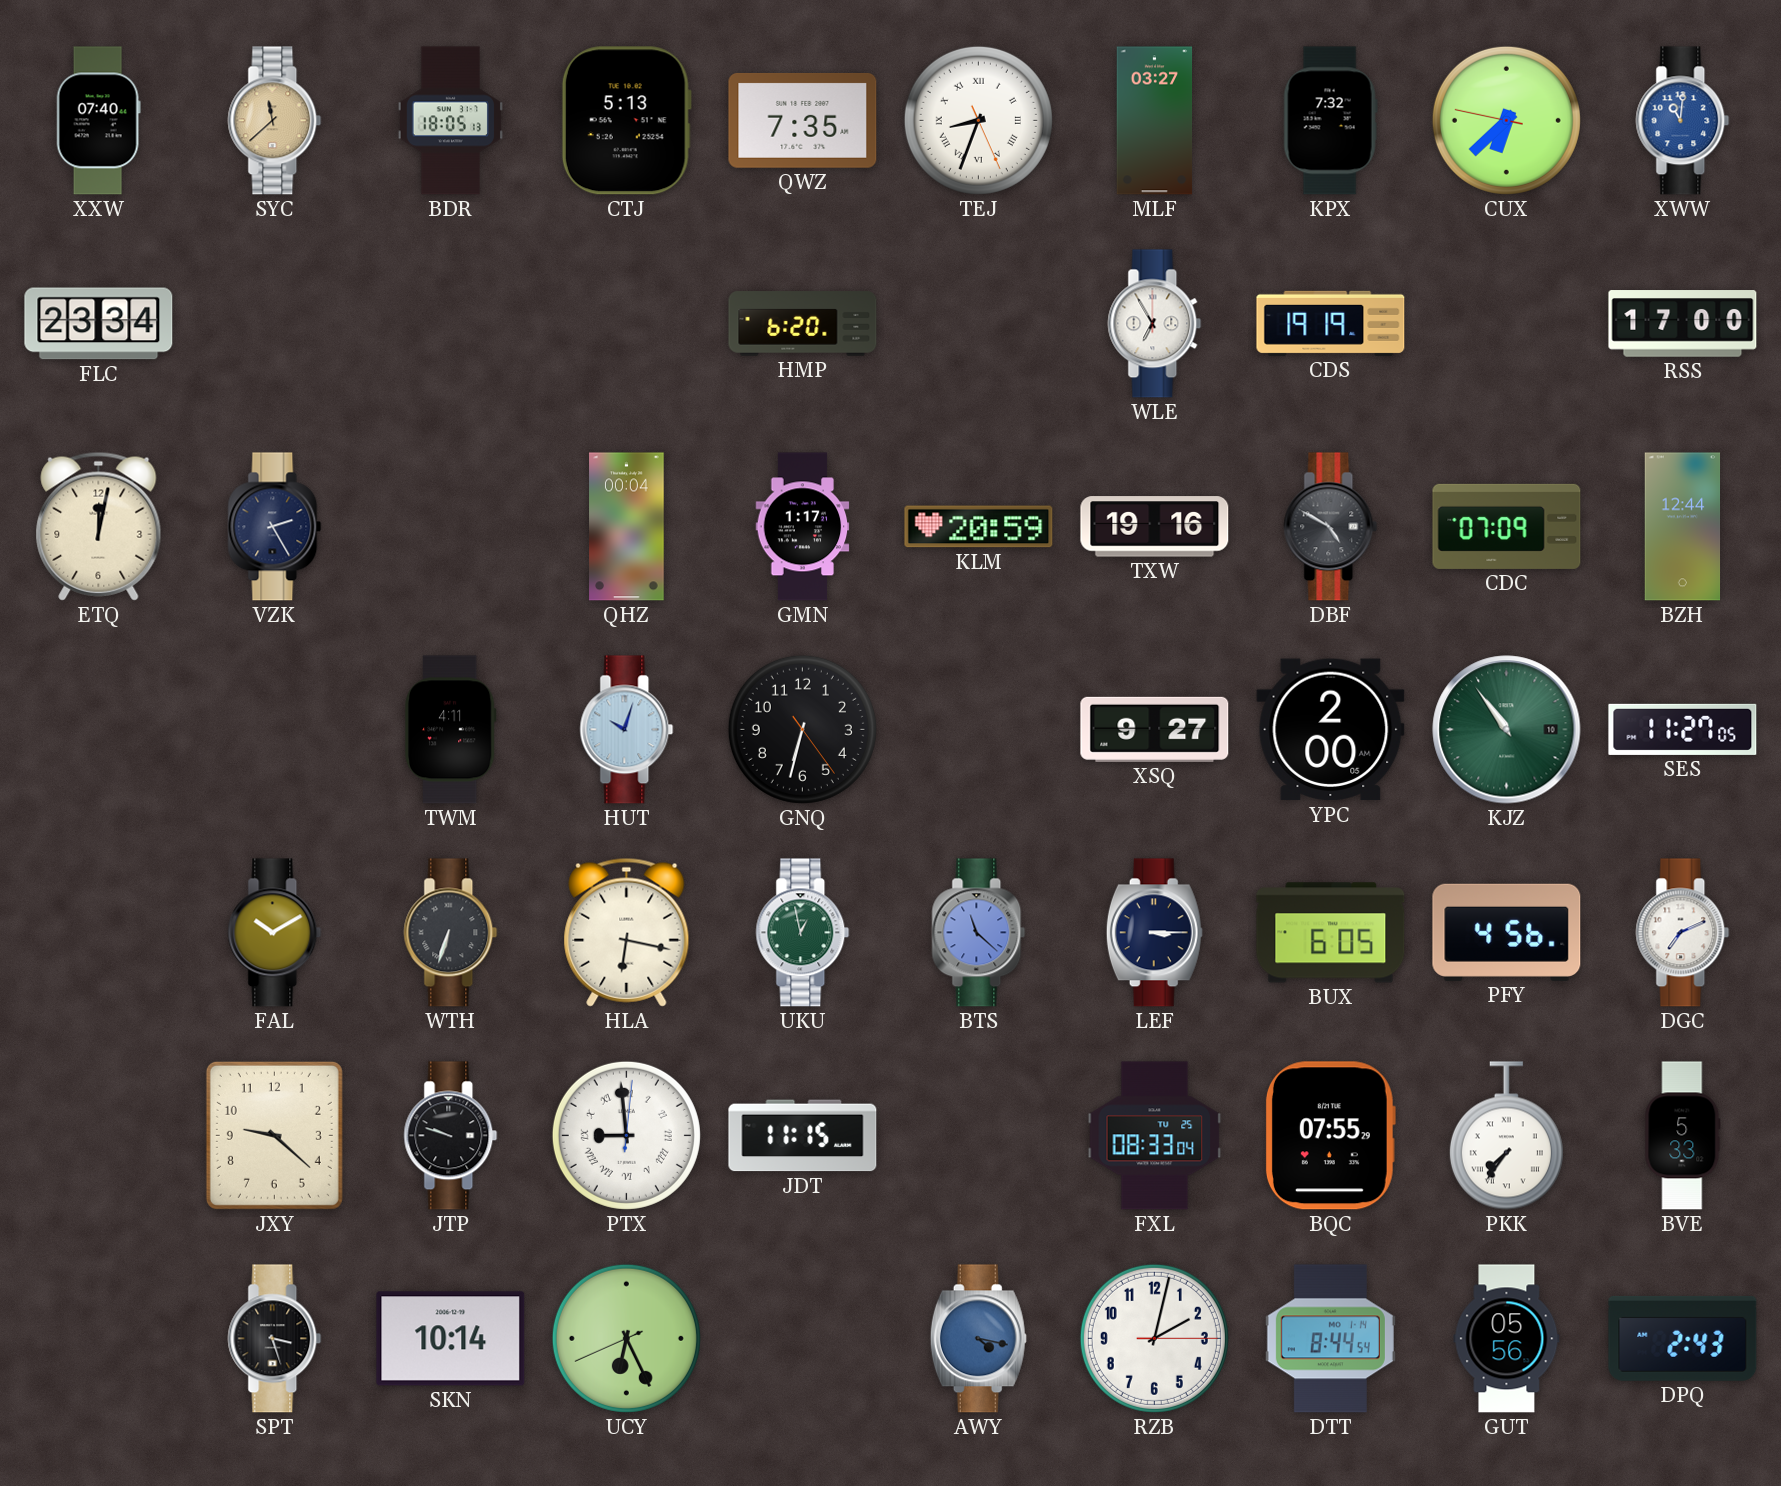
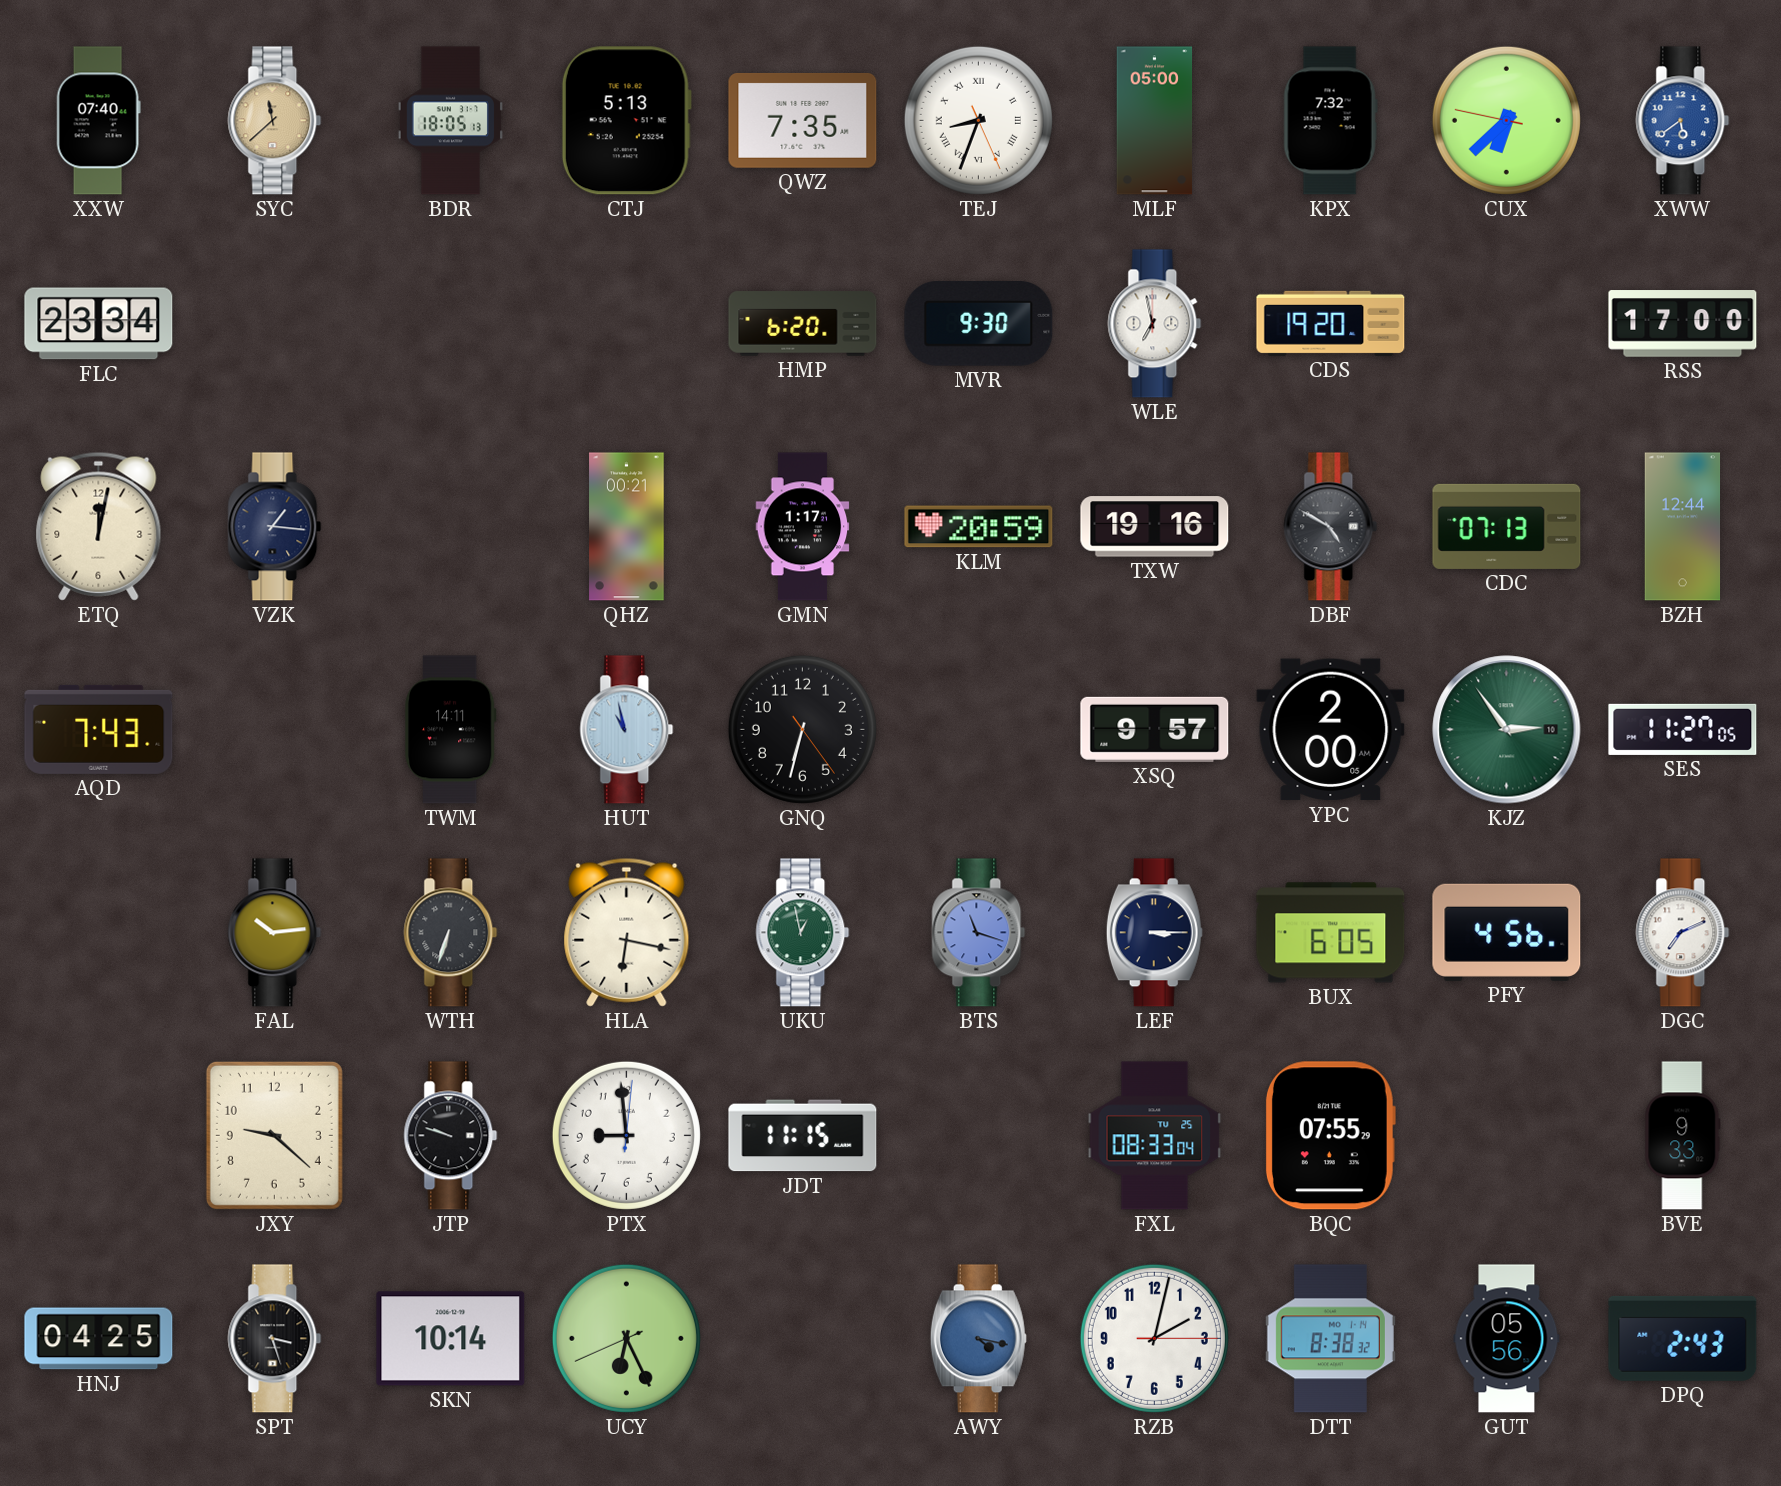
MLF: 03:27 -> 05:00 (1155, 121)
XWW: 11:01 -> 5:39 (1683, 121)
MVR: none -> 9:30 (979, 324)
WLE: 6:55 -> 6:58 (1155, 324)
CDS: 19:19 -> 19:20 (1331, 323)
VZK: 2:25 -> 1:16 (275, 527)
QHZ: 00:04 -> 00:21 (627, 527)
CDC: 07:09 -> 07:13 (1507, 526)
AQD: none -> 7:43 (99, 729)
TWM: 4:11 -> 14:11 (450, 730)
HUT: 10:03 -> 10:58 (627, 730)
XSQ: 9:27 -> 9:57 (1155, 729)
KJZ: 10:54 -> 2:54 (1507, 730)
FAL: 10:10 -> 10:14 (275, 933)
BTS: 11:22 -> 11:18 (979, 933)
PTX numerals: Roman -> Arabic (626, 1135)
PKK: 7:36 -> none (1506, 1136)
BVE: 5:33 -> 9:33 (1683, 1136)
HNJ: none -> 04:25 (99, 1339)
DTT: 8:44 -> 8:38 (1330, 1339)
